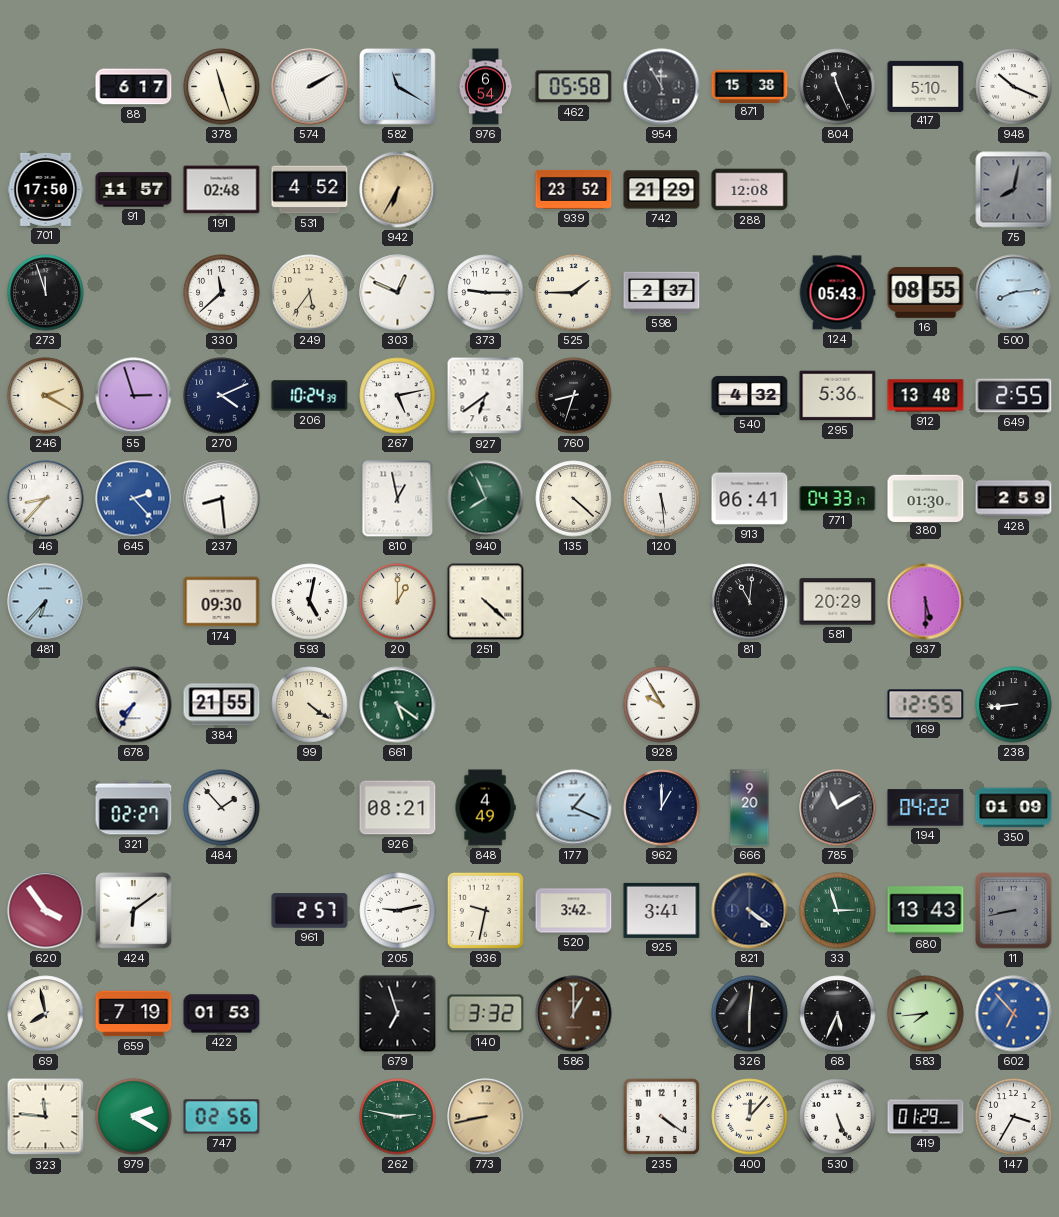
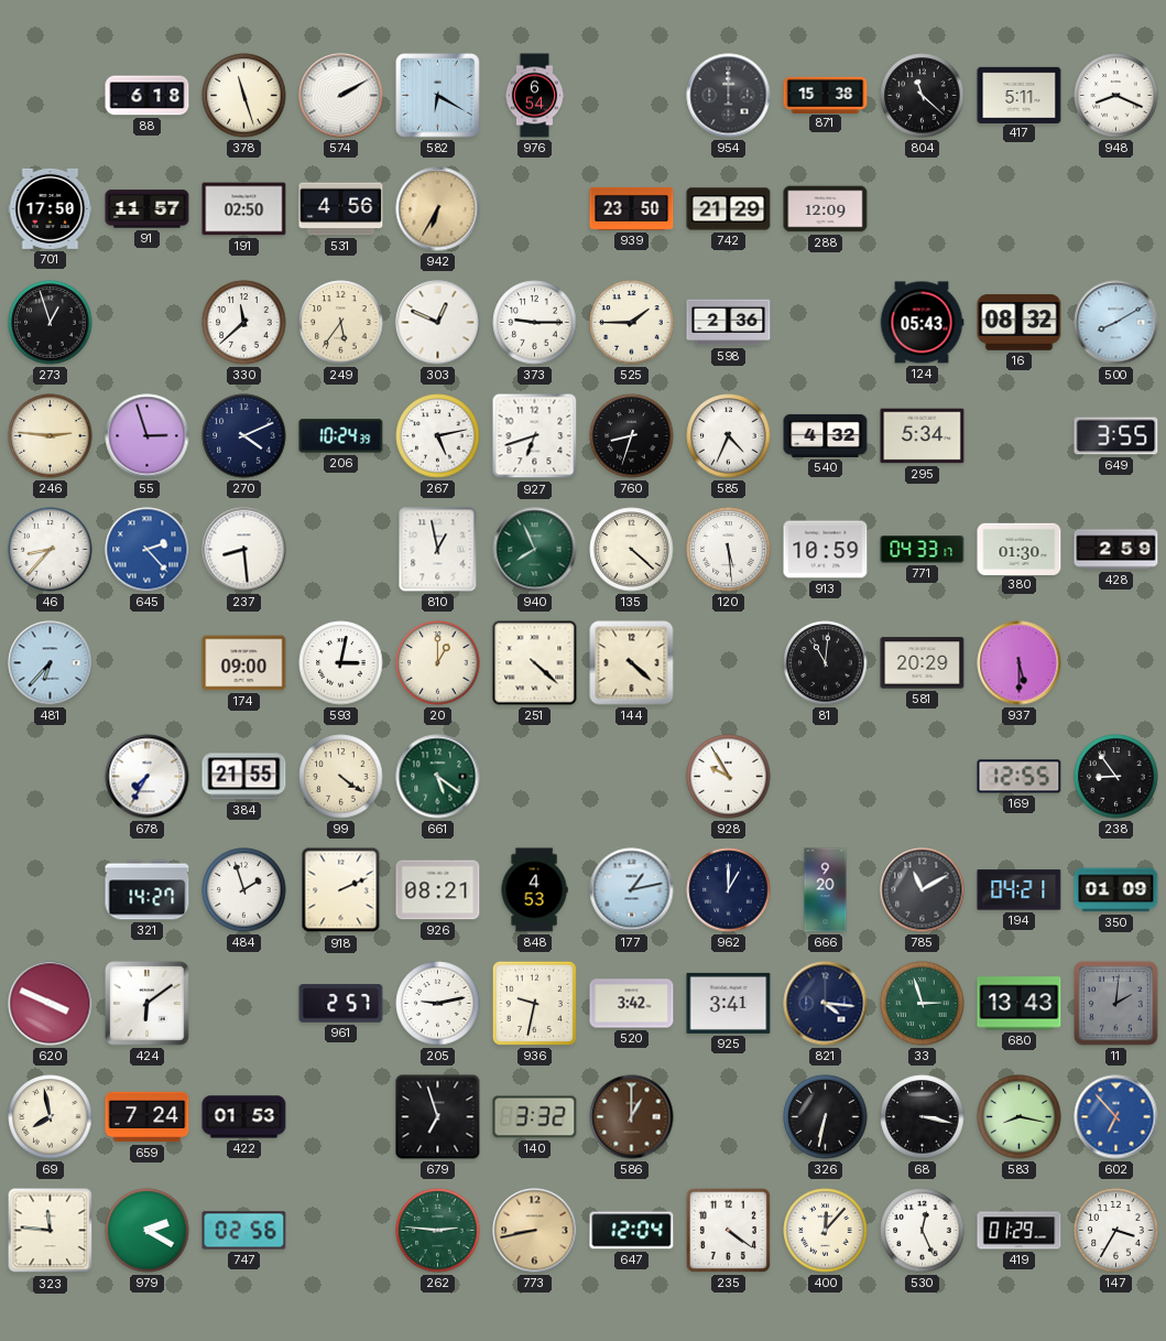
88: 6:17 -> 6:18 (148, 96)
582: 11:20 -> 6:20 (438, 96)
462: 05:58 -> none (574, 87)
954: 11:55 -> 12:00 (729, 96)
804: 11:26 -> 11:22 (923, 96)
417: 5:10 -> 5:11 (1020, 95)
948: 10:19 -> 8:19 (1116, 96)
191: 02:48 -> 02:50 (244, 209)
531: 4:52 -> 4:56 (341, 209)
939: 23:52 -> 23:50 (632, 208)
288: 12:08 -> 12:09 (826, 209)
75: 8:02 -> none (1014, 190)
273: 11:57 -> 12:57 (51, 323)
598: 2:37 -> 2:36 (729, 323)
16: 08:55 -> 08:32 (1020, 323)
500: 8:14 -> 8:10 (1116, 323)
246: 2:20 -> 2:46 (51, 436)
927: 6:39 -> 6:42 (535, 436)
585: none -> 4:34 (729, 436)
295: 5:36 -> 5:34 (923, 436)
912: 13:48 -> none (926, 396)
649: 2:55 -> 3:55 (1116, 436)
913: 06:41 -> 10:59 (826, 550)
174: 09:30 -> 09:00 (244, 663)
593: 5:02 -> 3:02 (341, 663)
144: none -> 4:22 (632, 663)
238: 8:44 -> 8:54 (1116, 777)
321: 02:27 -> 14:27 (148, 890)
484: 1:53 -> 1:57 (244, 890)
918: none -> 2:11 (341, 890)
848: 4:49 -> 4:53 (534, 890)
177: 1:19 -> 1:13 (632, 890)
194: 04:22 -> 04:21 (1020, 890)
620: 3:54 -> 3:49 (51, 1004)
821: 4:21 -> 4:16 (826, 1004)
11: 8:43 -> 2:01 (1116, 1004)
659: 7:19 -> 7:24 (148, 1117)
326: 6:01 -> 6:32 (826, 1117)
68: 5:34 -> 3:17 (923, 1117)
583: 7:44 -> 8:17 (1020, 1117)
262: 2:47 -> 2:46 (438, 1231)
647: none -> 12:04 (632, 1231)
530: 5:26 -> 12:26 (923, 1231)
